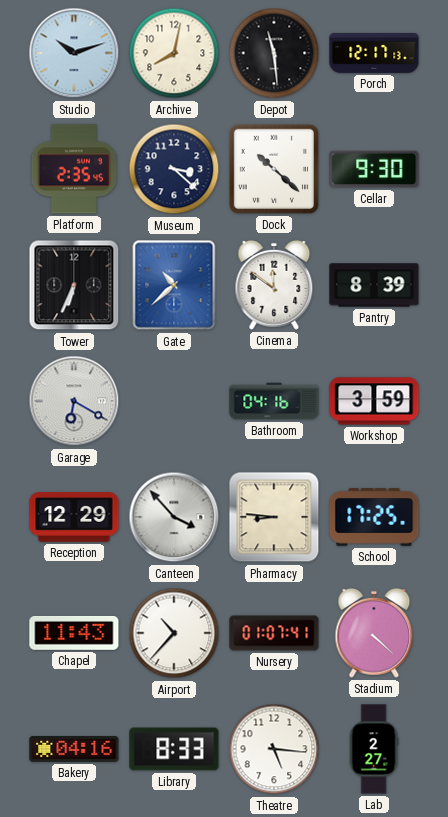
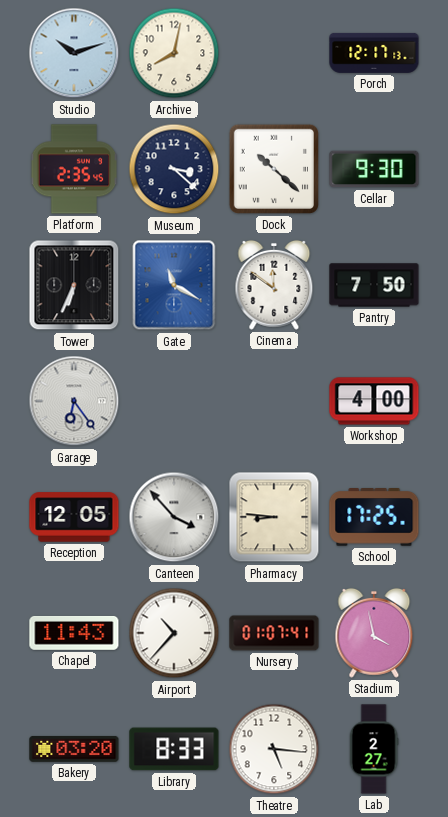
Depot: 11:29 -> none (274, 53)
Gate: 10:38 -> 11:20 (174, 285)
Pantry: 8:39 -> 7:50 (374, 285)
Garage: 6:20 -> 6:24 (74, 401)
Bathroom: 04:16 -> none (274, 401)
Workshop: 3:59 -> 4:00 (374, 401)
Reception: 12:29 -> 12:05 (74, 517)
Stadium: 4:22 -> 3:58 (374, 633)
Bakery: 04:16 -> 03:20 (74, 749)
